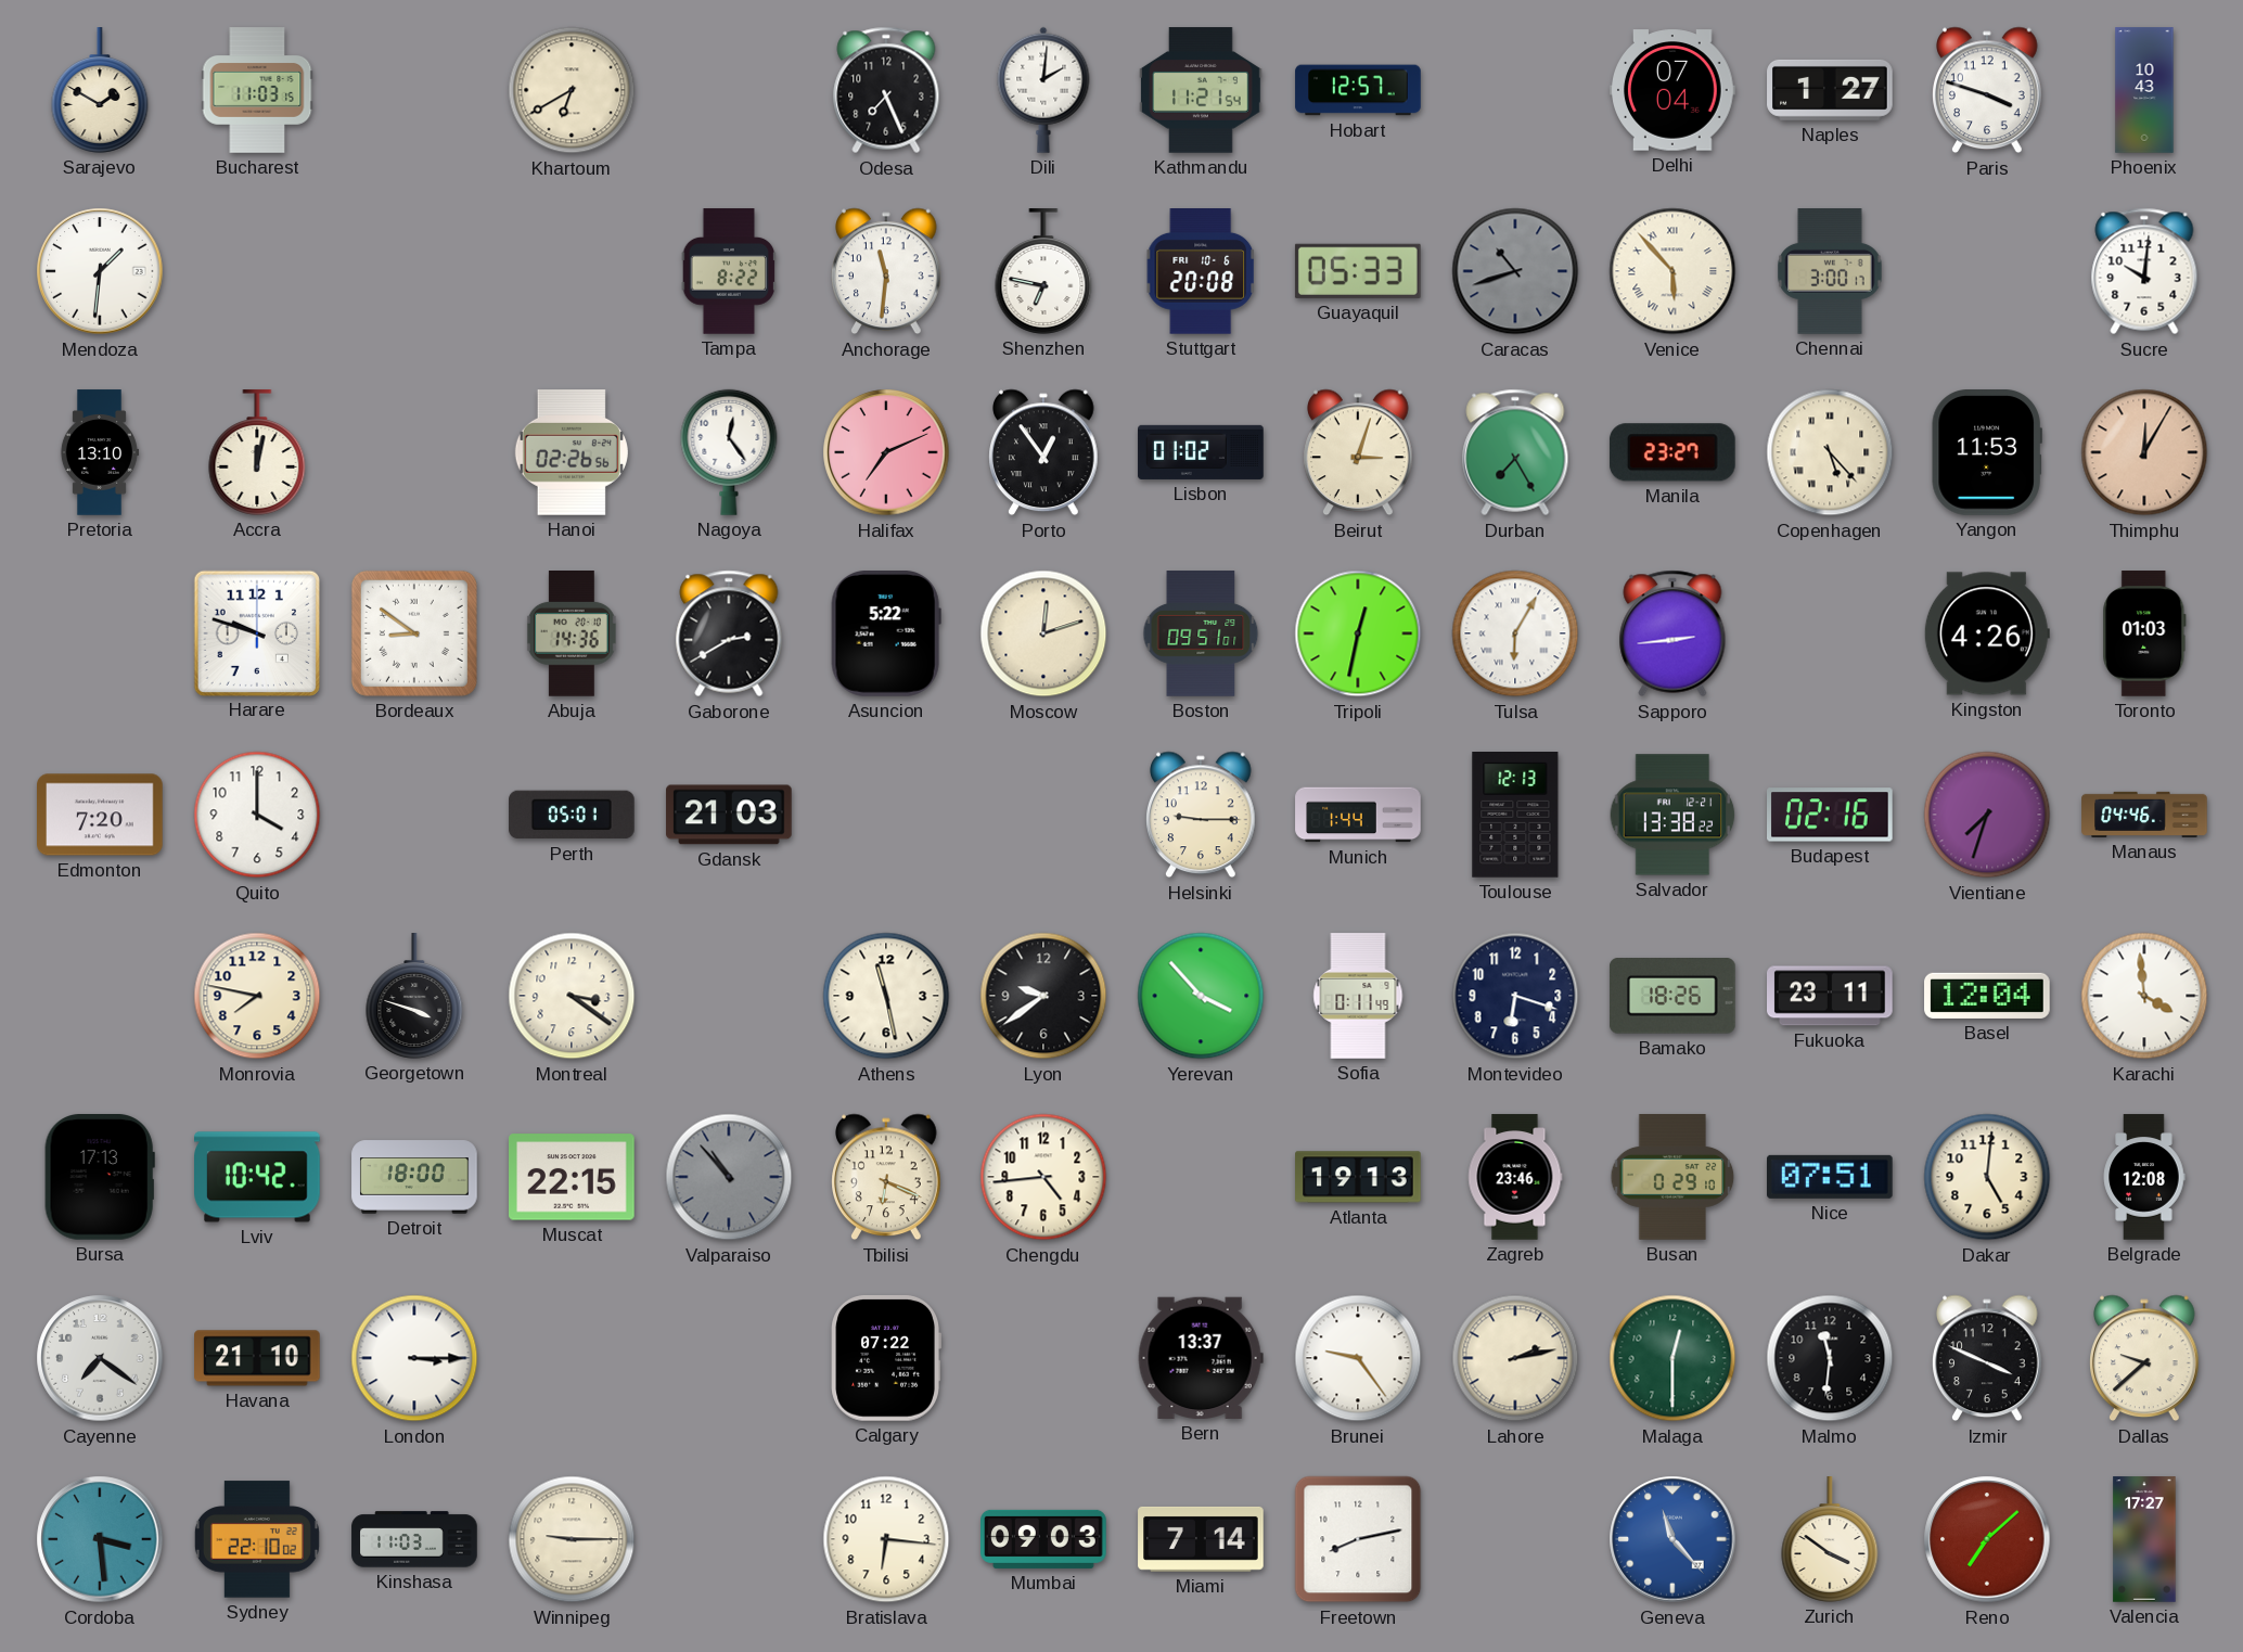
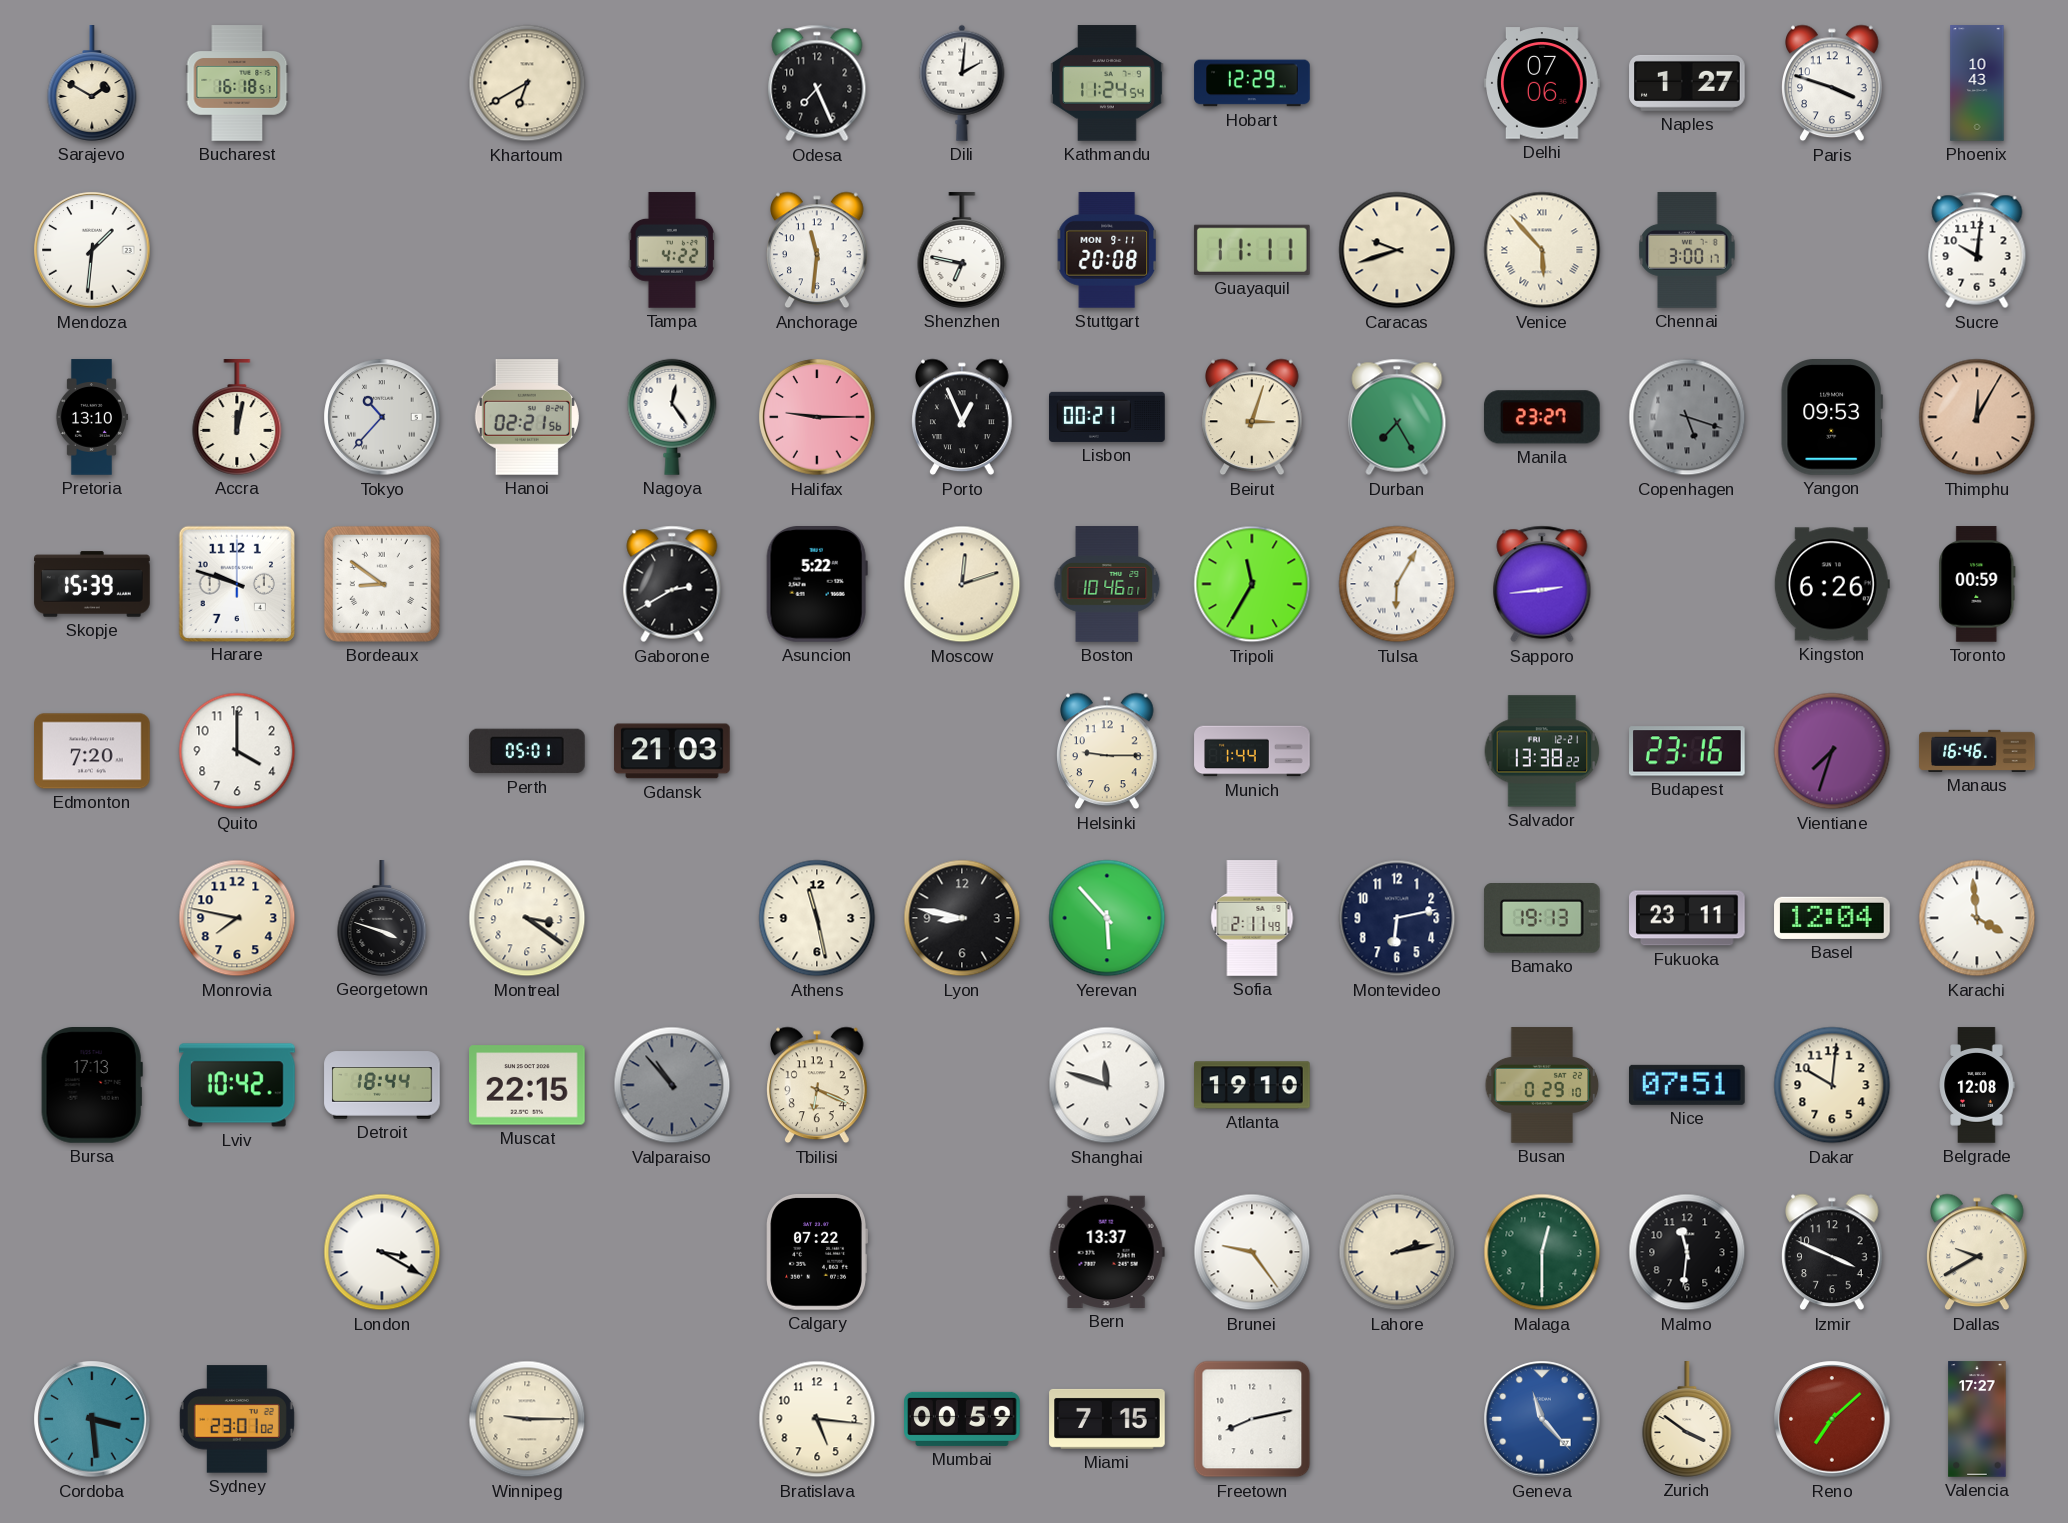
Bucharest: 11:03 -> 16:18 (237, 83)
Kathmandu: 11:21 -> 11:24 (1108, 83)
Hobart: 12:57 -> 12:29 (1252, 83)
Delhi: 07:04 -> 07:06 (1542, 83)
Tampa: 8:22 -> 4:22 (672, 250)
Stuttgart date: FRI 10-6 -> MON 9-11 (1106, 251)
Guayaquil: 05:33 -> 11:11 (1252, 250)
Caracas: 10:42 -> 9:42 (1397, 250)
Caracas dial: grey -> cream (1397, 250)
Tokyo: none -> 10:37 (382, 417)
Hanoi: 02:26 -> 02:21 (527, 418)
Halifax: 7:11 -> 9:15 (817, 417)
Porto: 12:54 -> 12:56 (962, 417)
Lisbon: 01:02 -> 00:21 (1107, 417)
Copenhagen: 5:23 -> 5:18 (1687, 417)
Copenhagen dial: cream -> grey (1687, 417)
Yangon: 11:53 -> 09:53 (1832, 418)
Skopje: none -> 15:39 (92, 584)
Abuja: 14:36 -> none (572, 635)
Boston: 09:51 -> 10:46 (1107, 584)
Tripoli: 12:32 -> 11:35 (1252, 584)
Kingston: 4:26 -> 6:26 (1832, 584)
Toronto: 01:03 -> 00:59 (1977, 584)
Toulouse: 12:13 -> none (1515, 816)
Budapest: 02:16 -> 23:16 (1688, 751)
Manaus: 04:46 -> 16:46 (1977, 751)
Lyon: 9:39 -> 8:47 (962, 918)
Yerevan: 3:53 -> 5:53 (1107, 918)
Sofia: 0:11 -> 2:11 (1252, 918)
Montevideo: 6:18 -> 6:13 (1397, 918)
Bamako: 18:26 -> 19:13 (1542, 919)
Detroit: 18:00 -> 18:44 (382, 1085)
Chengdu: 4:44 -> none (1043, 1177)
Shanghai: none -> 11:48 (1107, 1085)
Atlanta: 19:13 -> 19:10 (1252, 1085)
Zagreb: 23:46 -> none (1515, 1177)
Dakar: 5:01 -> 10:01 (1832, 1085)
Cayenne: 7:21 -> none (100, 1358)
Havana: 21:10 -> none (257, 1358)
London: 3:15 -> 3:20 (382, 1252)
Dallas: 9:38 -> 9:40 (1977, 1252)
Sydney: 22:10 -> 23:01 (237, 1419)
Kinshasa: 11:03 -> none (414, 1539)
Bratislava: 6:16 -> 5:16 (817, 1419)
Mumbai: 09:03 -> 00:59 (962, 1419)
Miami: 7:14 -> 7:15 (1107, 1419)
